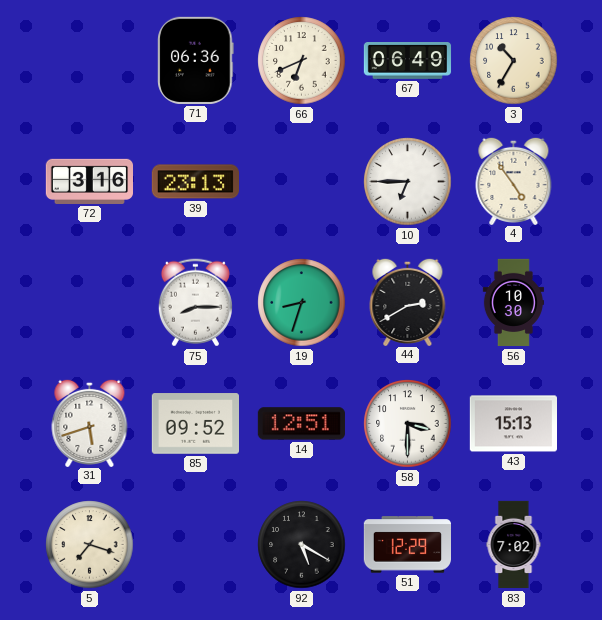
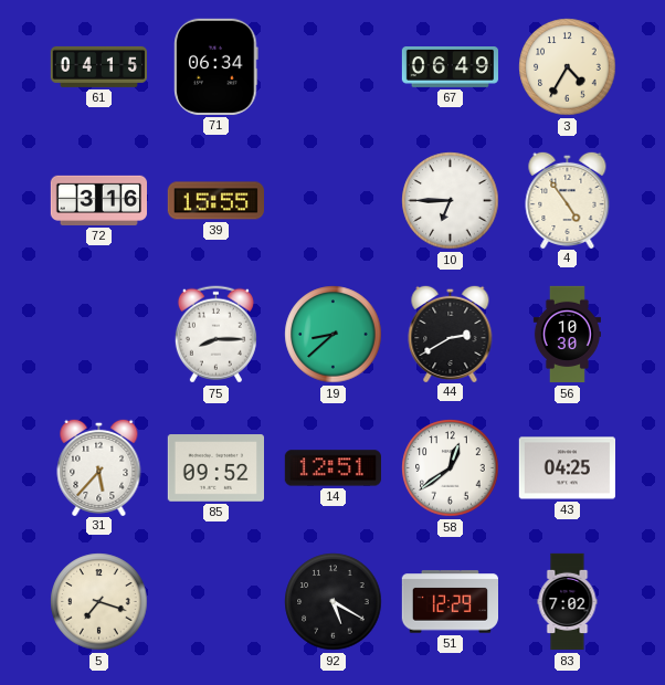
61: none -> 04:15 (98, 66)
71: 06:36 -> 06:34 (217, 66)
66: 6:41 -> none (302, 61)
3: 10:35 -> 4:35 (568, 67)
39: 23:13 -> 15:55 (215, 201)
19: 8:33 -> 8:38 (334, 335)
31: 5:42 -> 5:37 (99, 466)
58: 3:30 -> 12:39 (451, 468)
43: 15:13 -> 04:25 (567, 468)
